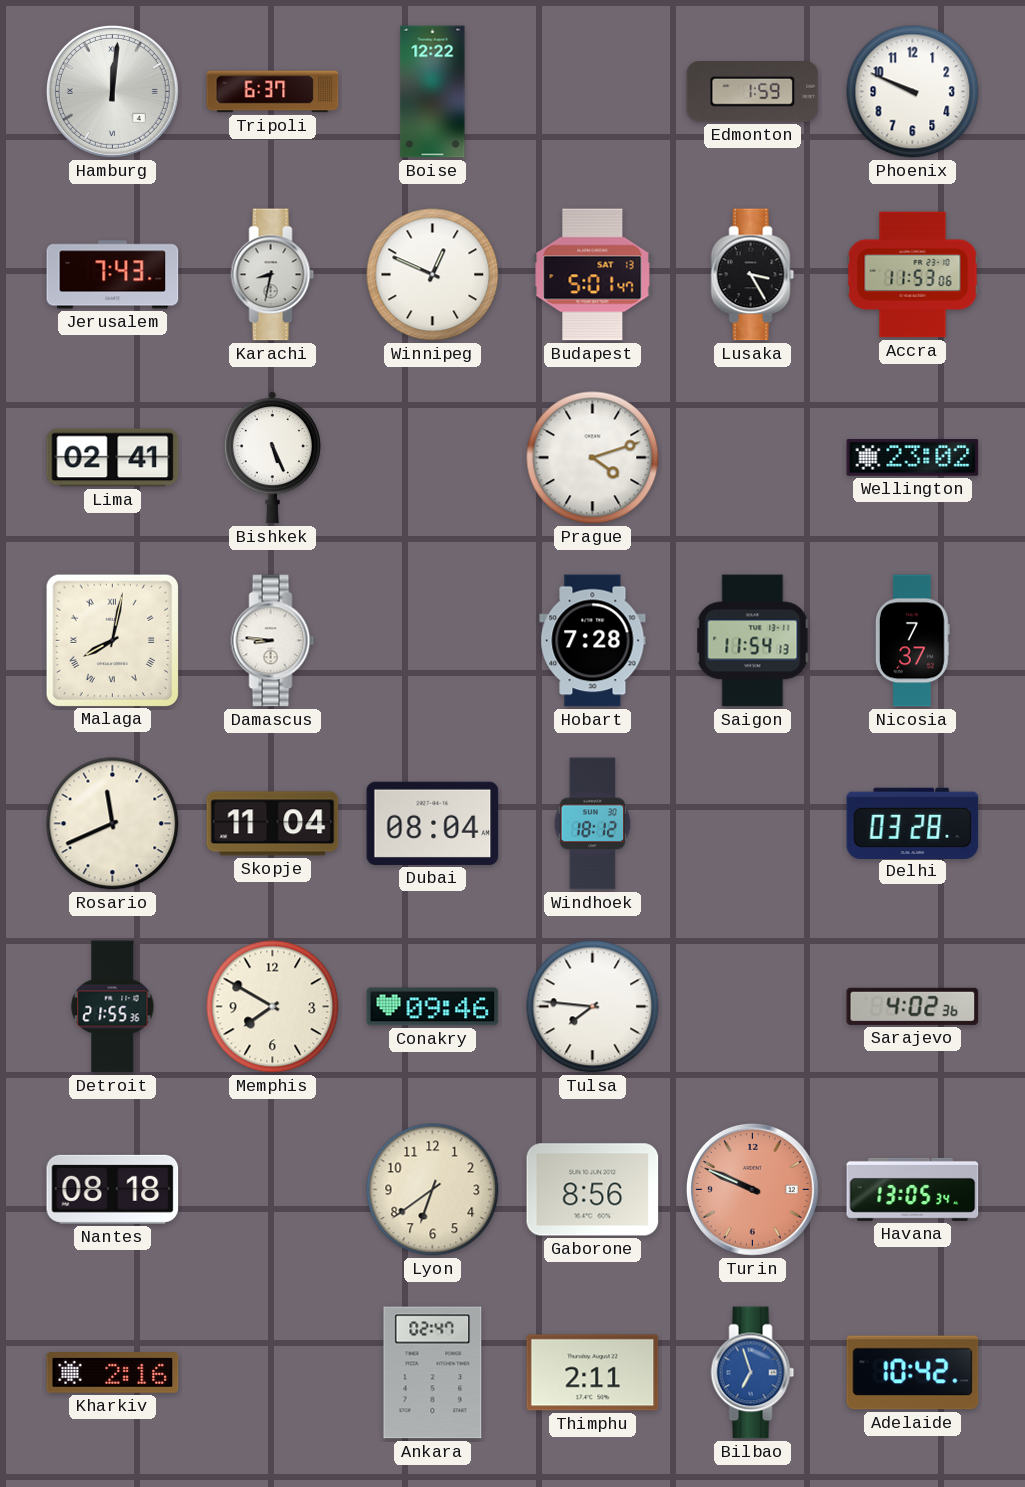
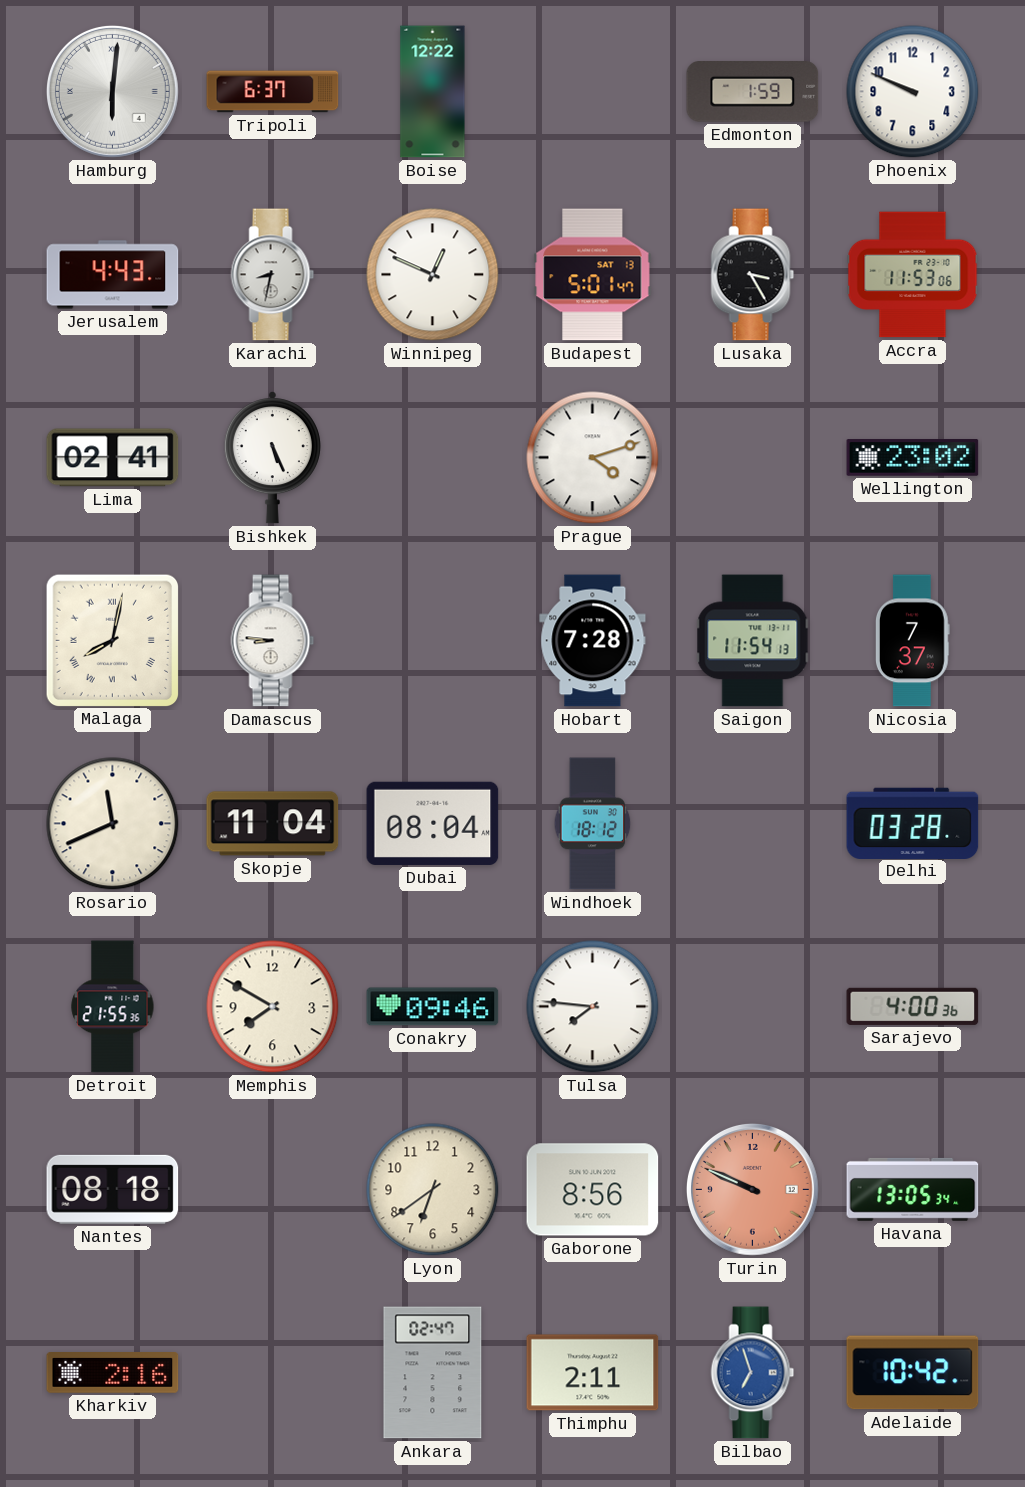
Hamburg: 12:01 -> 6:01 (112, 91)
Jerusalem: 7:43 -> 4:43 (113, 275)
Sarajevo: 4:02 -> 4:00 (913, 1006)
